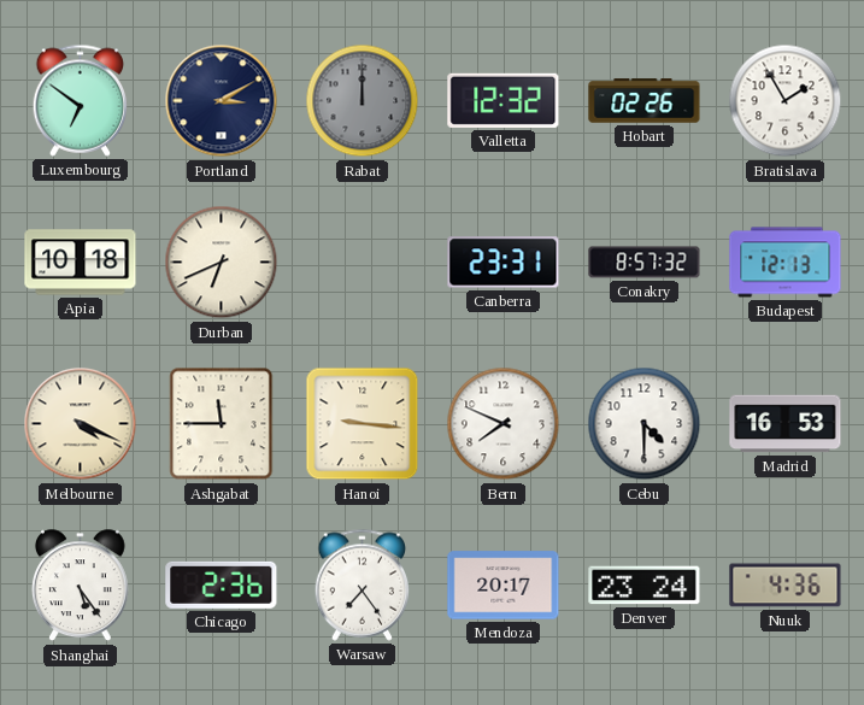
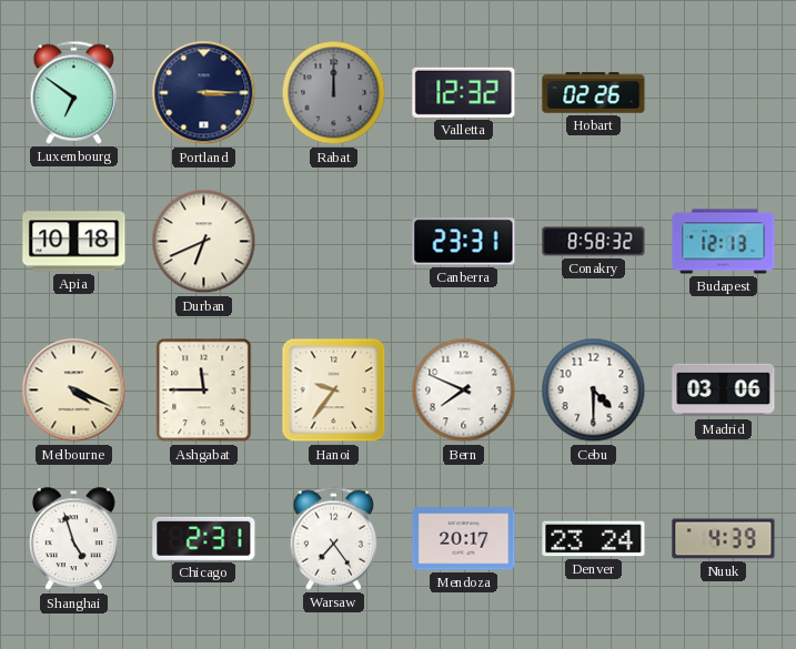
Portland: 3:10 -> 3:15 (204, 93)
Bratislava: 1:55 -> none (786, 101)
Conakry: 8:57 -> 8:58 (594, 242)
Hanoi: 9:16 -> 9:36 (334, 391)
Madrid: 16:53 -> 03:06 (724, 391)
Shanghai: 5:24 -> 4:57 (73, 539)
Chicago: 2:36 -> 2:31 (204, 538)
Nuuk: 4:36 -> 4:39 (724, 539)
